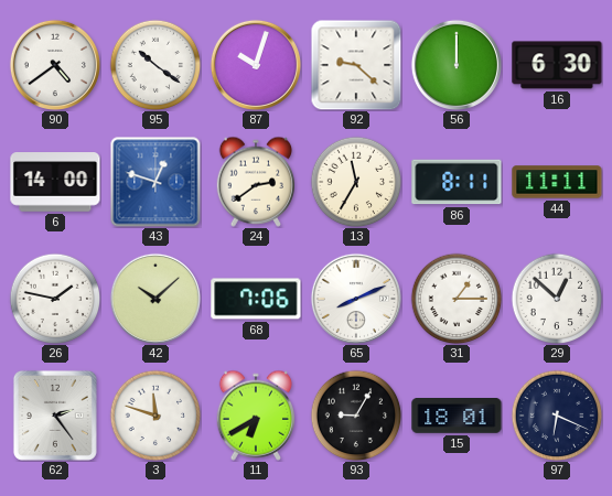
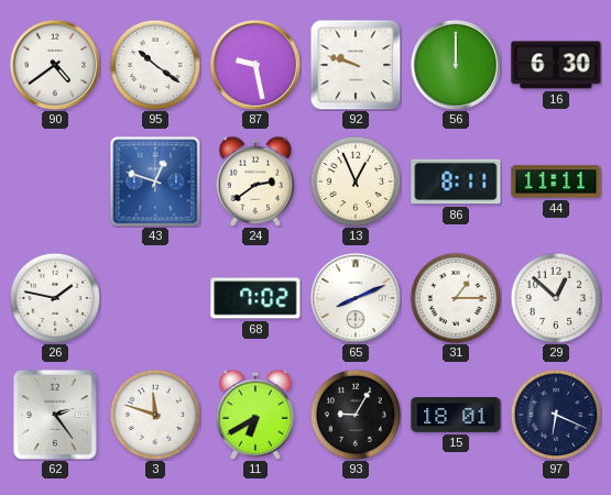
87: 10:03 -> 9:28 (255, 65)
92: 9:22 -> 9:48 (356, 65)
6: 14:00 -> none (55, 182)
13: 11:35 -> 12:56 (356, 182)
42: 10:08 -> none (155, 299)
68: 7:06 -> 7:02 (255, 298)
